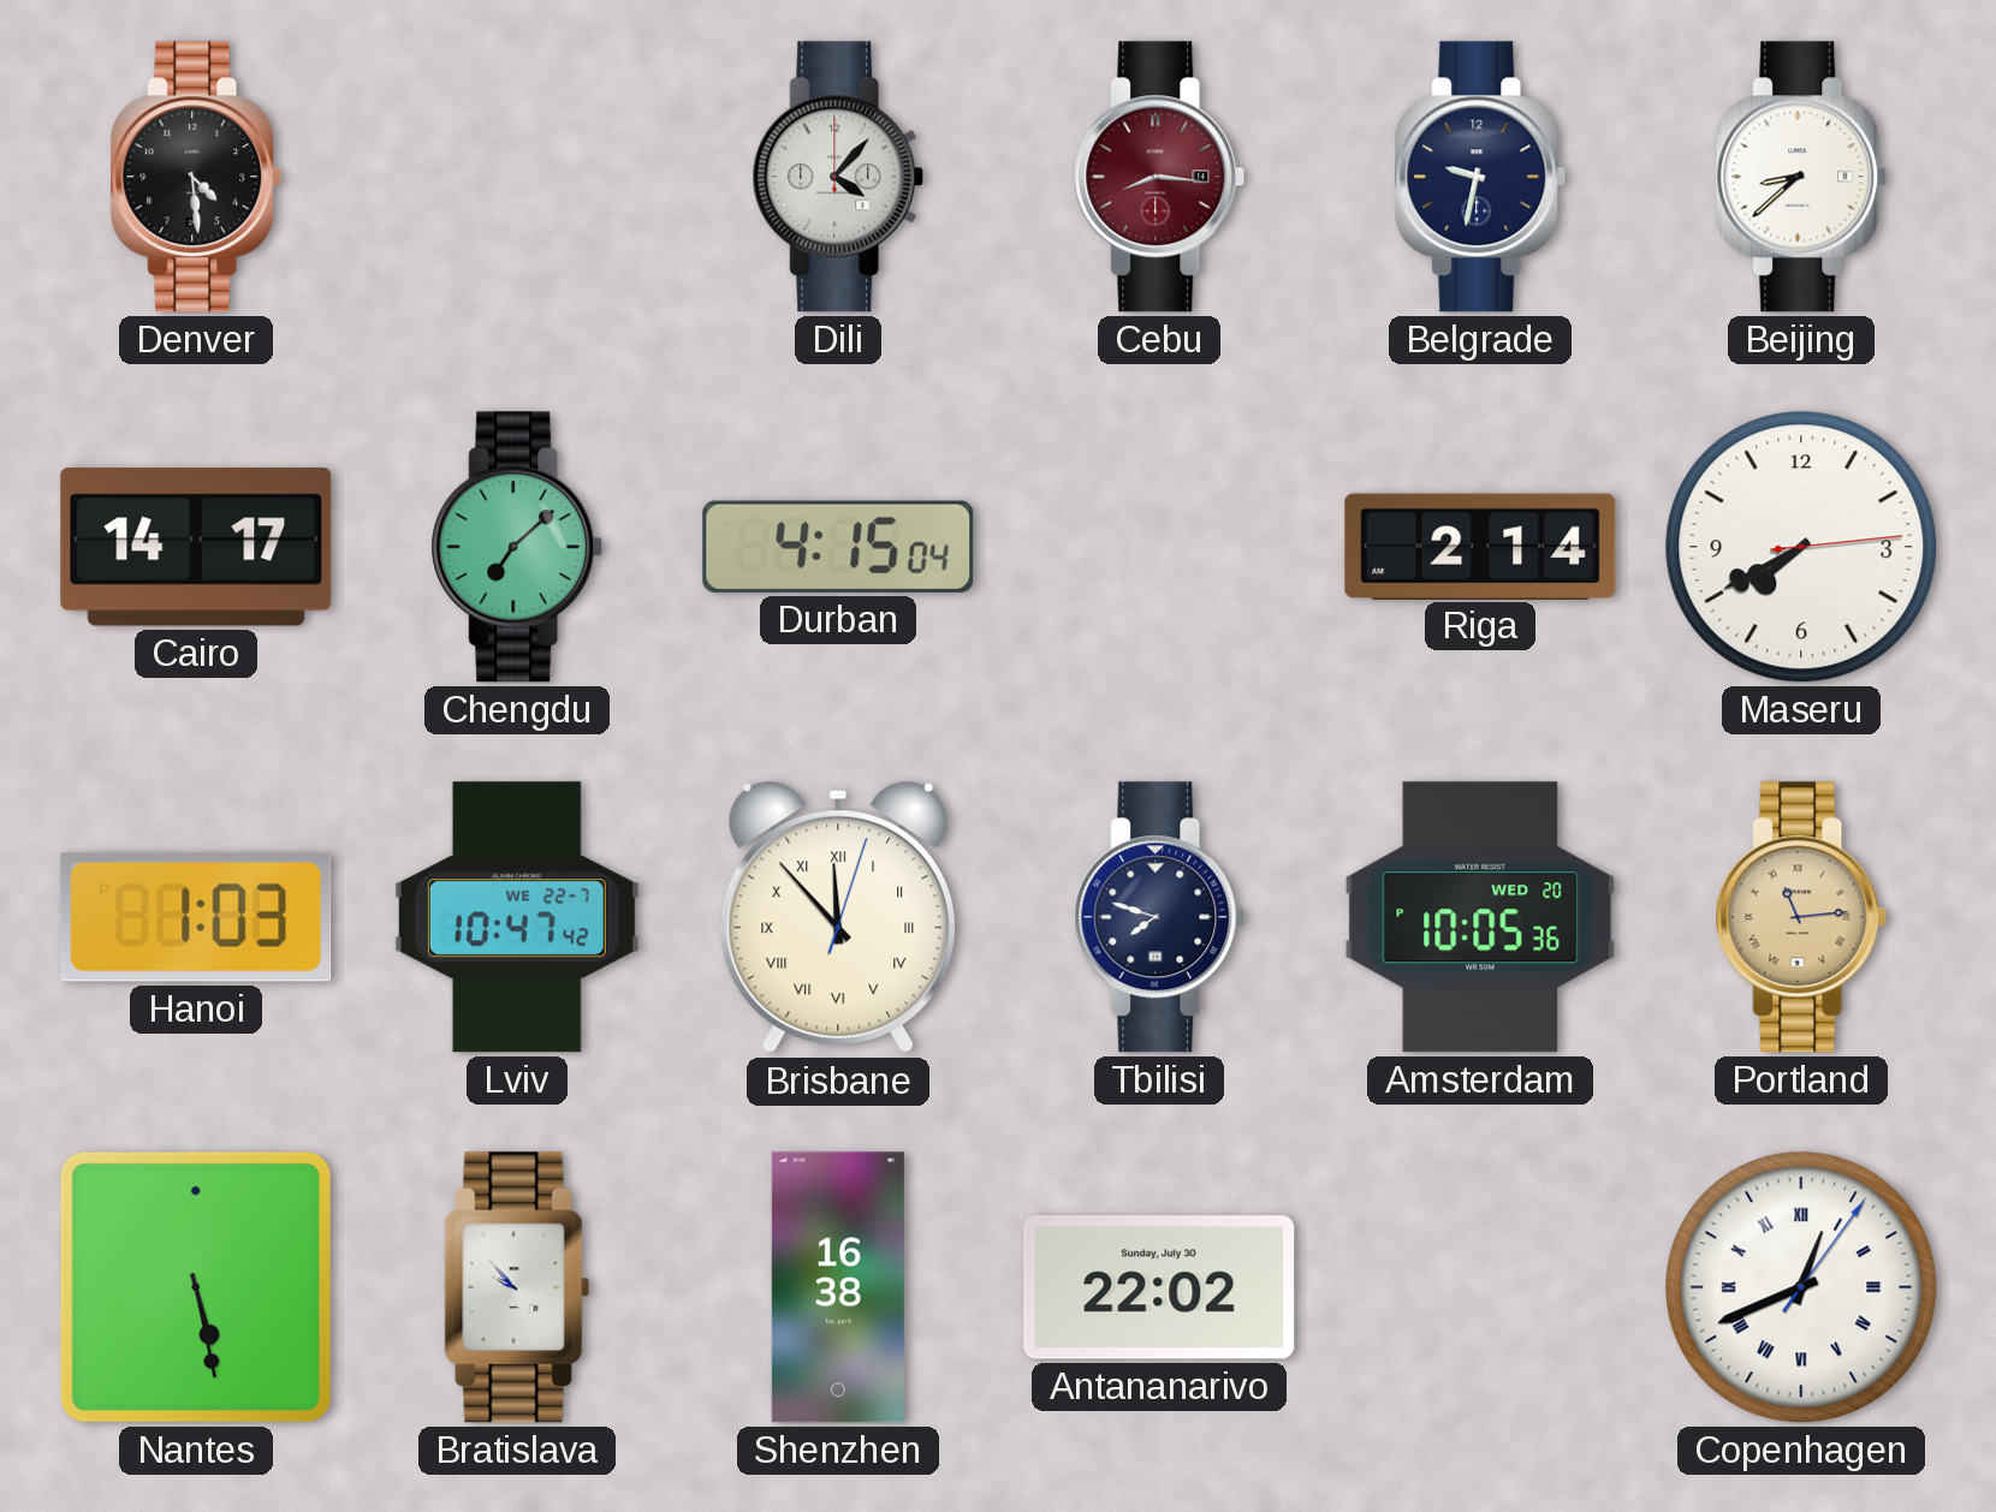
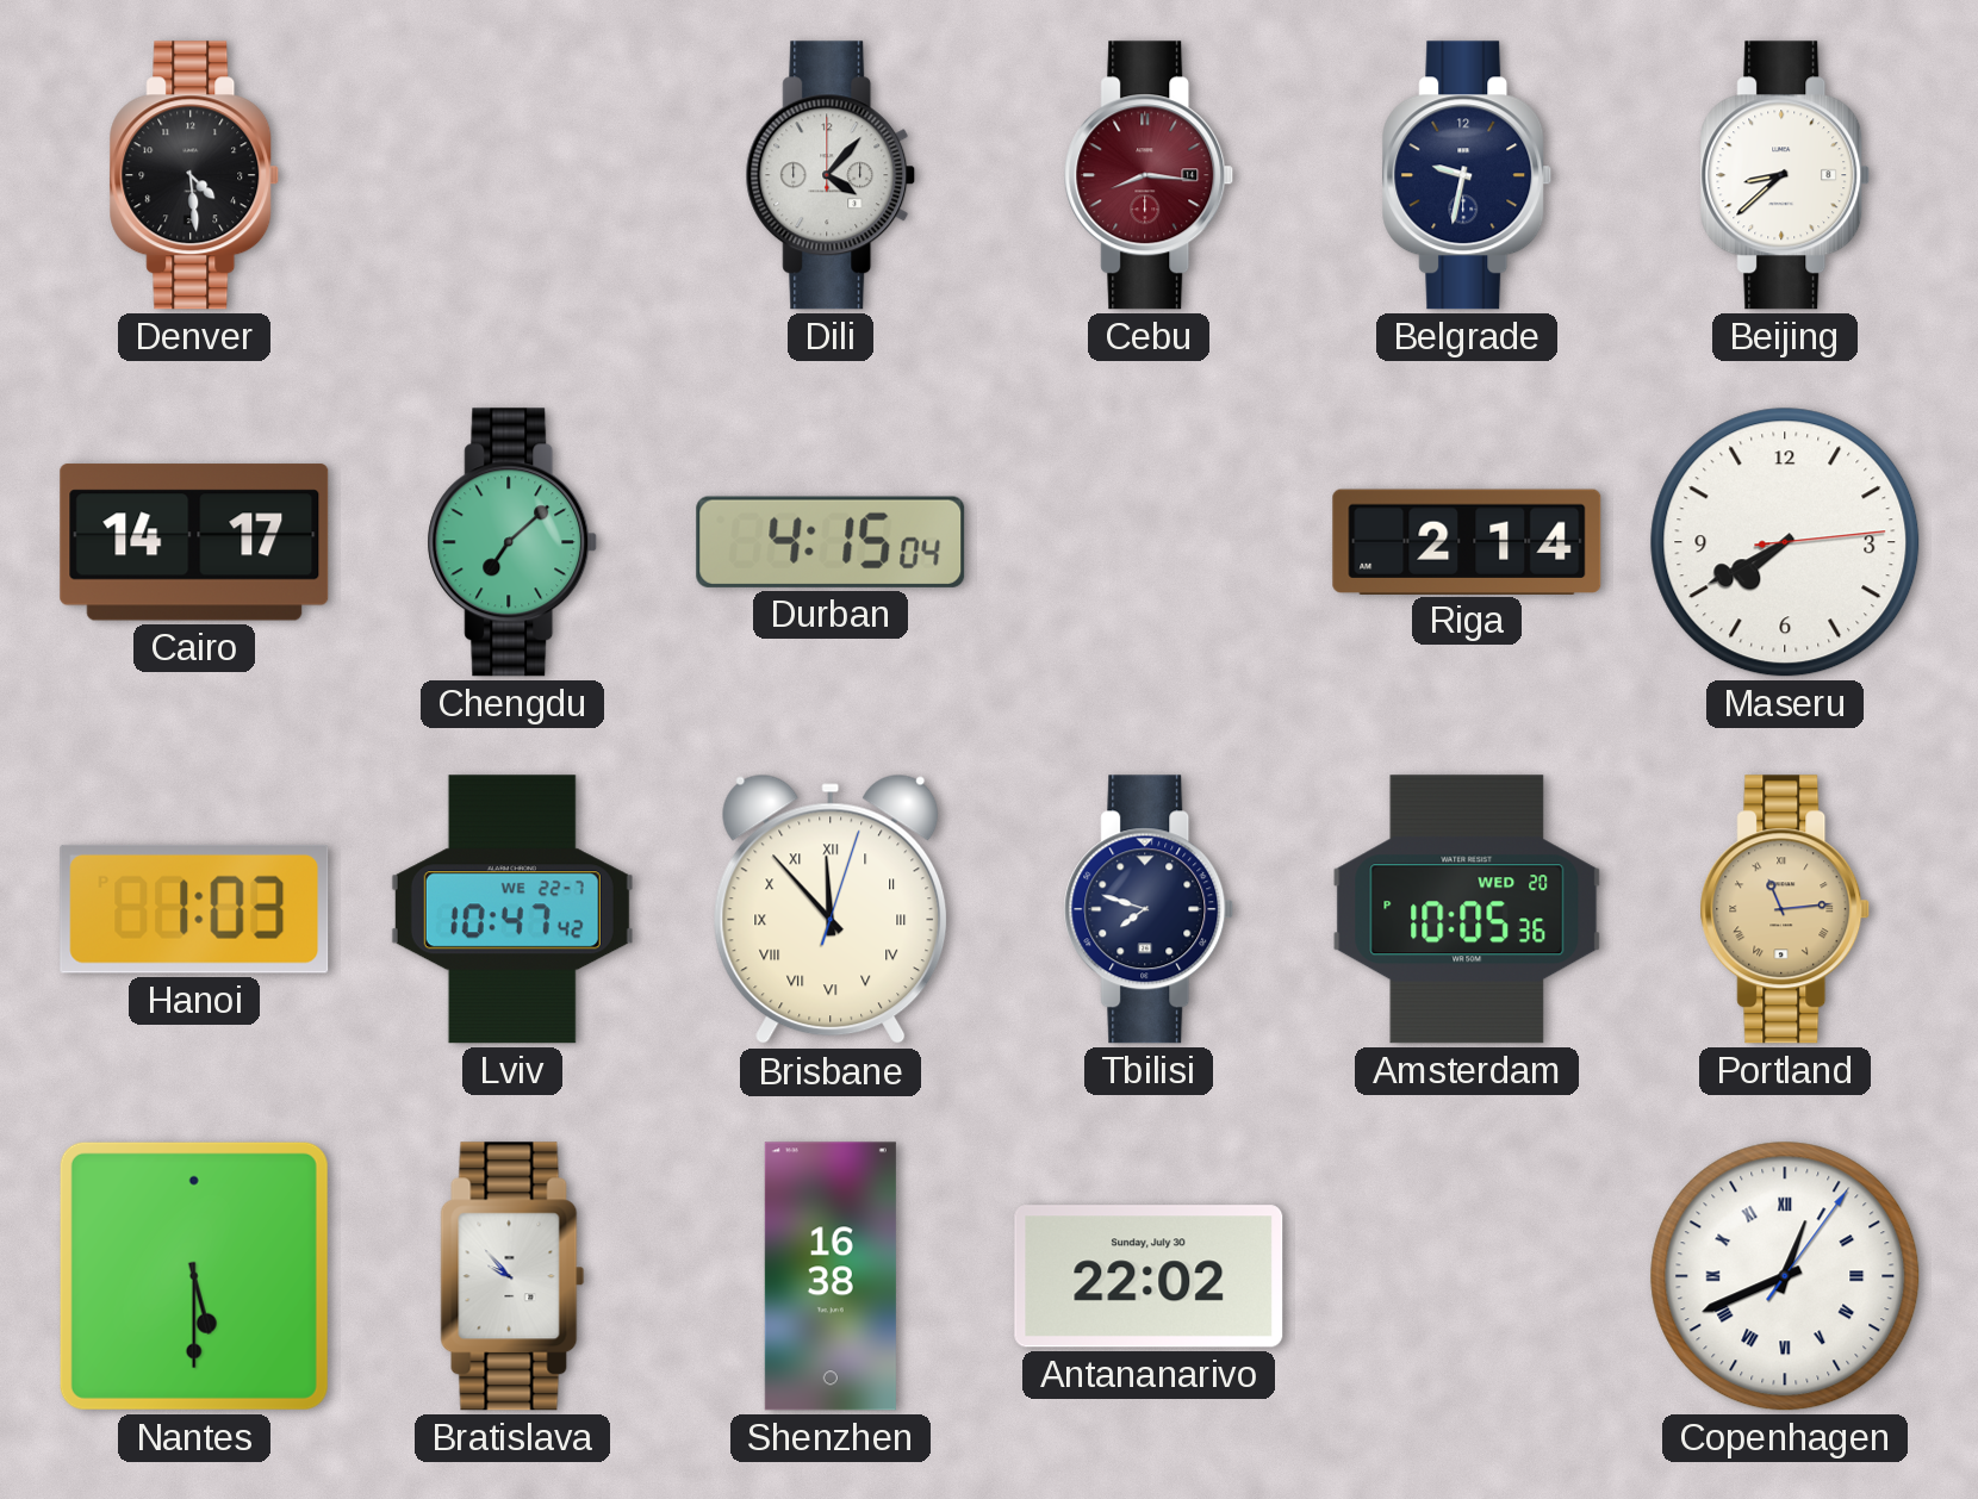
Nantes: 5:28 -> 5:30 (194, 1276)
